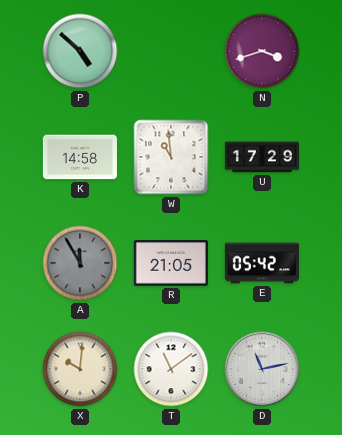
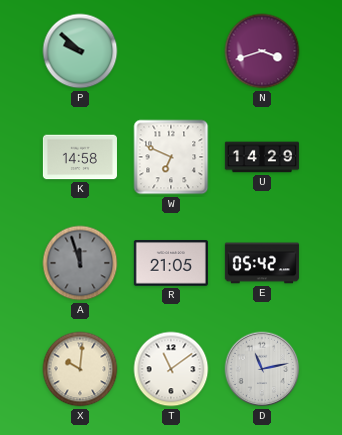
P: 4:52 -> 9:52 (80, 51)
W: 10:59 -> 6:49 (171, 157)
U: 17:29 -> 14:29 (262, 157)
A: 11:55 -> 11:57 (80, 263)
